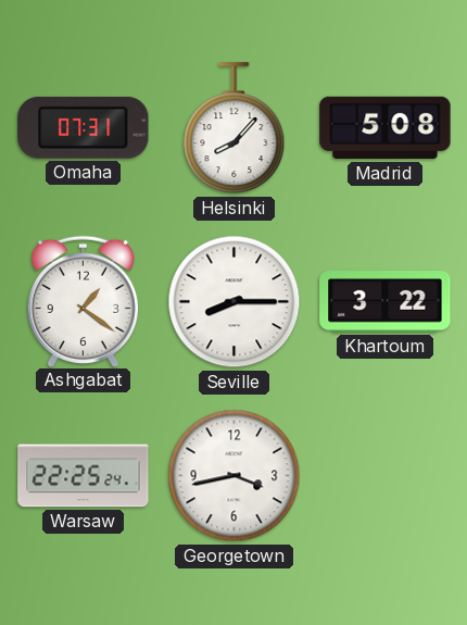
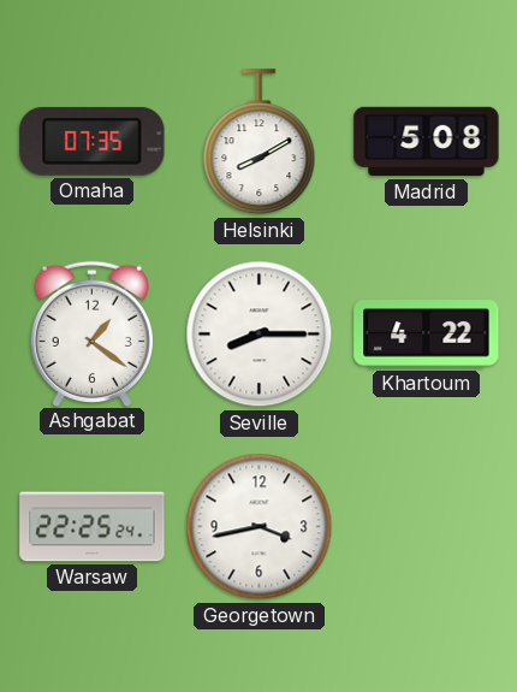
Omaha: 07:31 -> 07:35 (93, 141)
Helsinki: 8:07 -> 8:10 (260, 142)
Khartoum: 3:22 -> 4:22 (427, 335)
